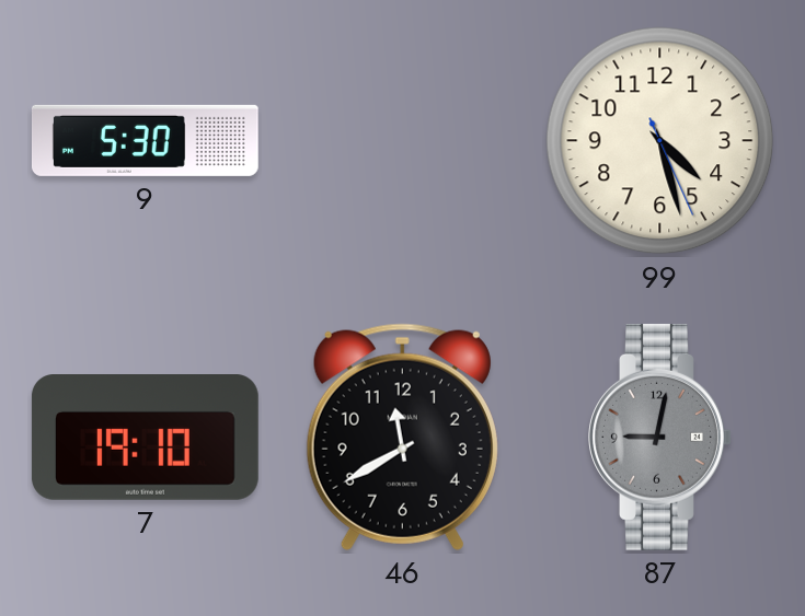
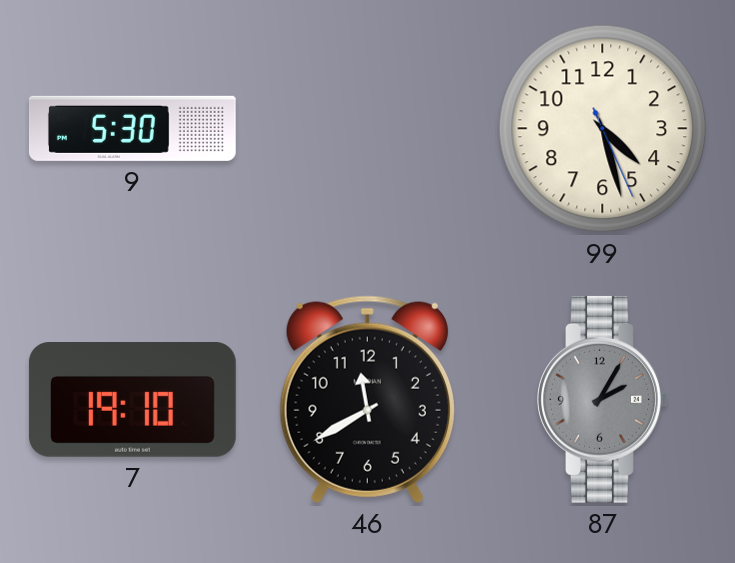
87: 9:02 -> 2:05 (603, 399)
